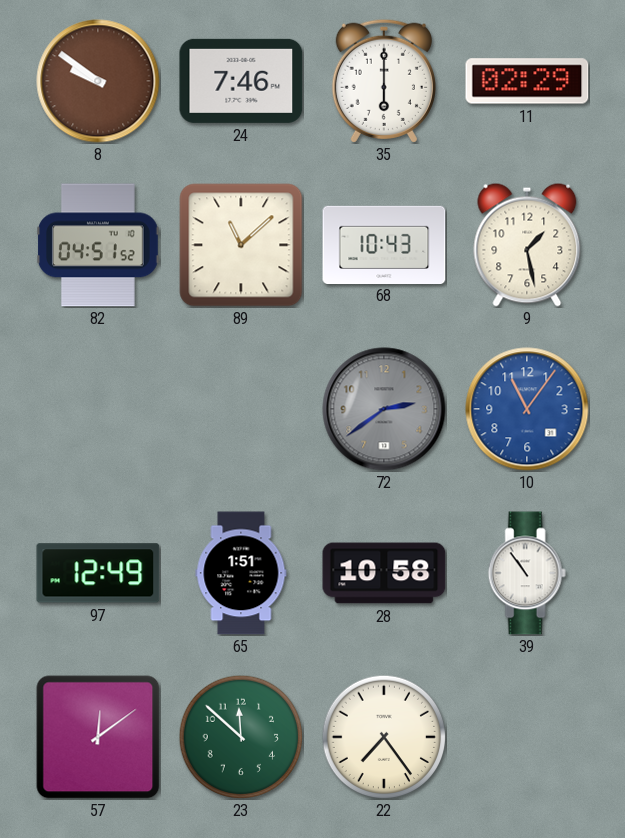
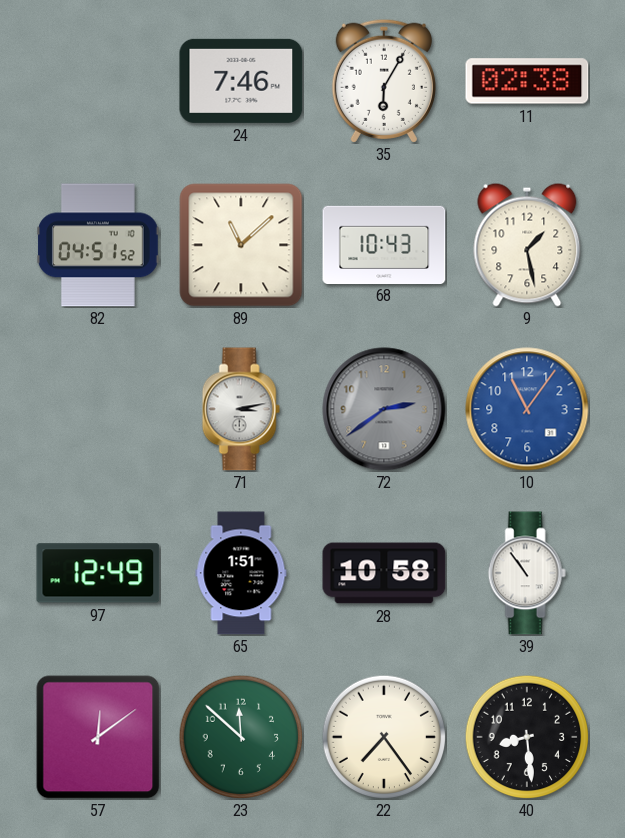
8: 9:51 -> none (98, 81)
35: 6:00 -> 6:05 (384, 81)
11: 02:29 -> 02:38 (527, 81)
71: none -> 3:13 (241, 409)
40: none -> 8:29 (527, 737)
